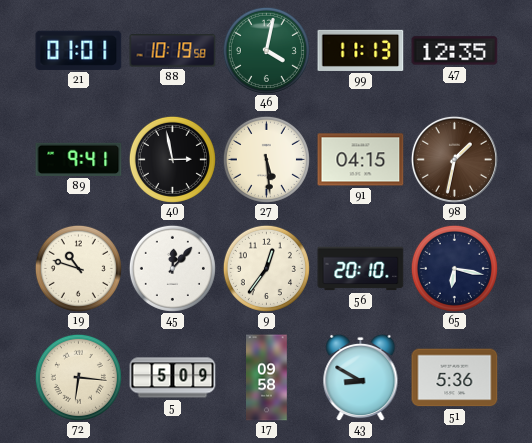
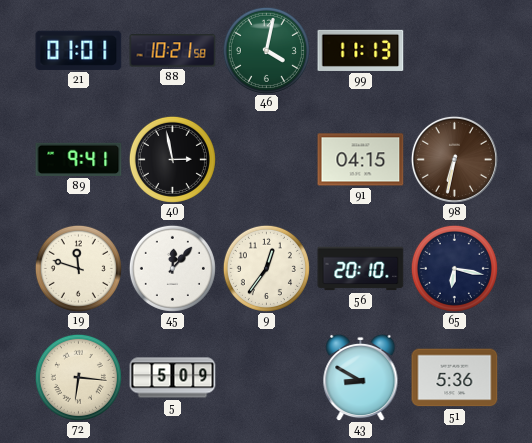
88: 10:19 -> 10:21 (173, 51)
47: 12:35 -> none (455, 51)
27: 5:29 -> none (266, 159)
98: 1:32 -> 6:32 (454, 159)
19: 10:48 -> 11:48 (78, 268)
17: 09:58 -> none (267, 378)
